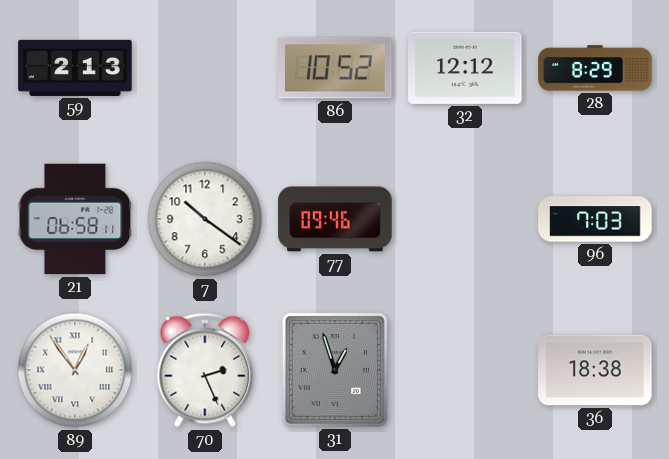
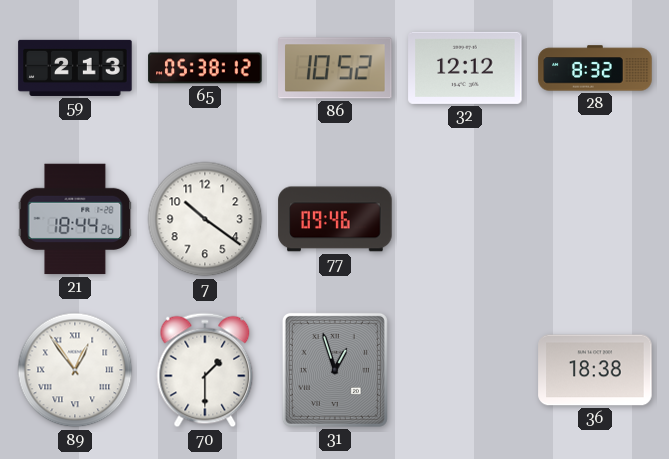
65: none -> 05:38 (205, 68)
28: 8:29 -> 8:32 (595, 68)
21: 06:58 -> 18:44 (75, 219)
96: 7:03 -> none (595, 219)
70: 2:26 -> 1:30 (205, 370)
